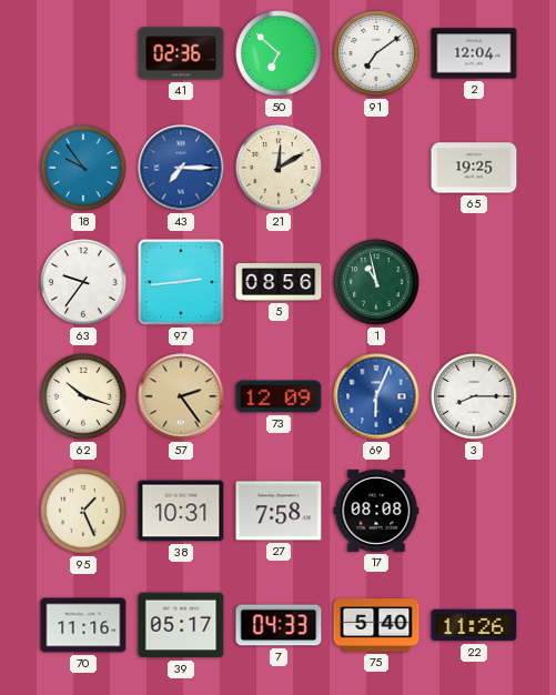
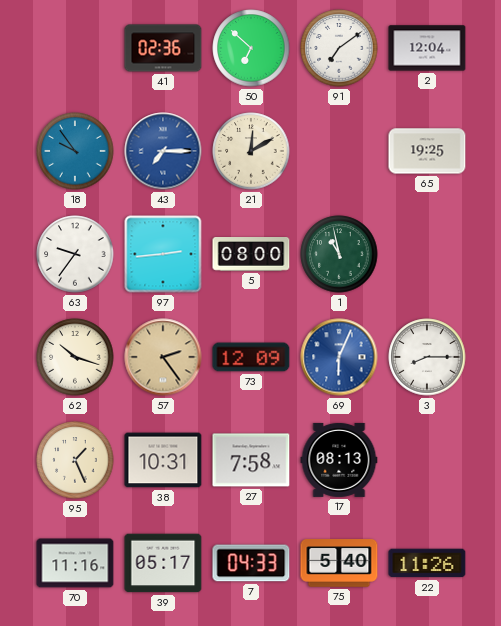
5: 08:56 -> 08:00 (251, 254)
17: 08:08 -> 08:13 (339, 460)
